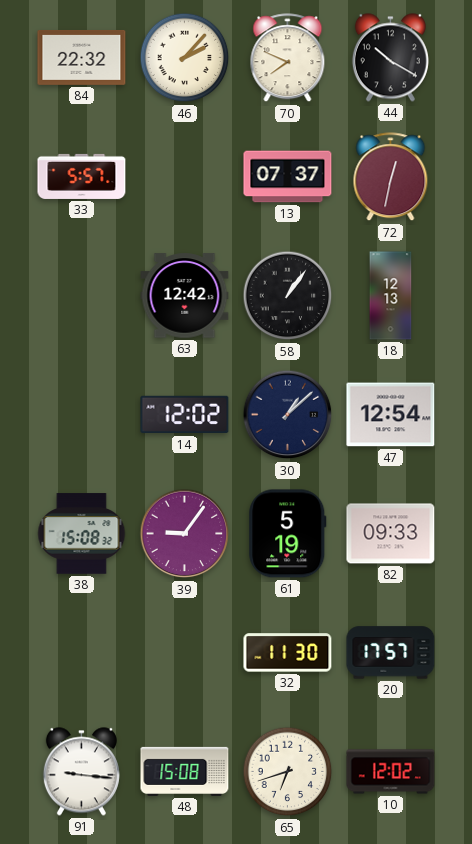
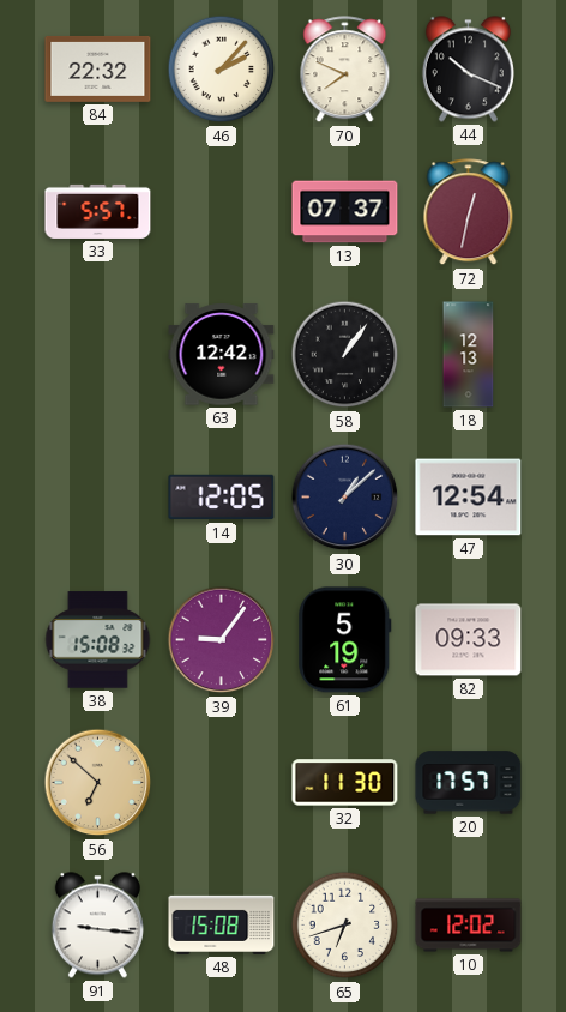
44: 10:20 -> 10:19 (468, 70)
14: 12:02 -> 12:05 (222, 498)
56: none -> 6:52 (98, 783)
